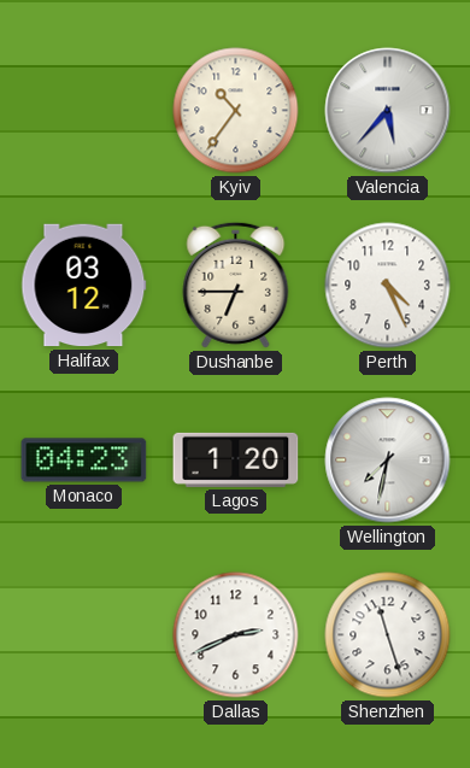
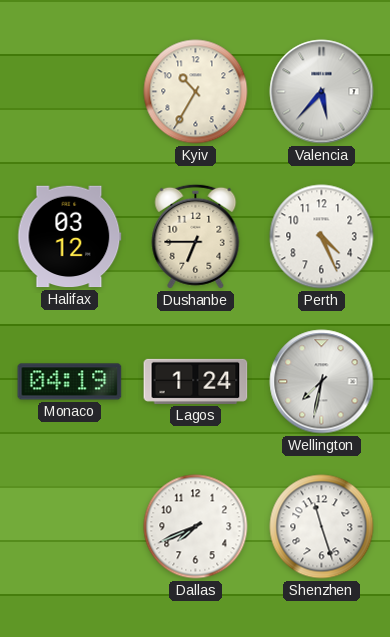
Kyiv: 10:36 -> 10:35 (196, 92)
Monaco: 04:23 -> 04:19 (70, 382)
Lagos: 1:20 -> 1:24 (196, 381)
Dallas: 2:41 -> 7:41 (196, 527)
